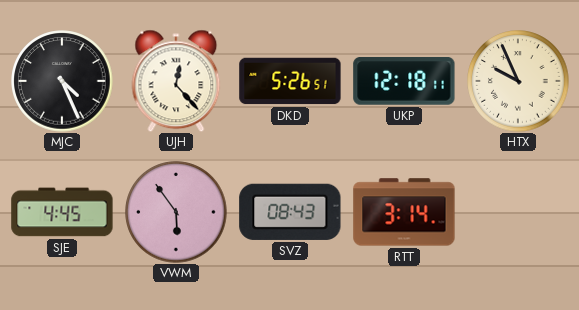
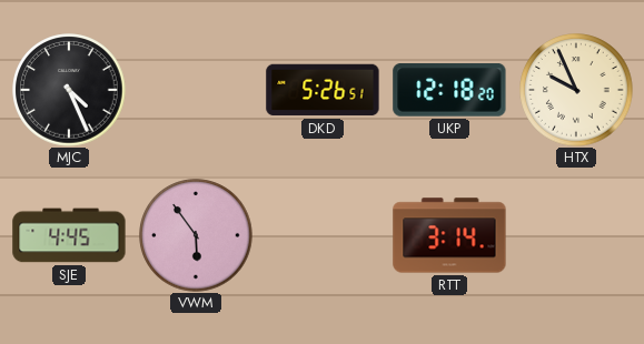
UJH: 12:23 -> none (176, 81)
UKP: 12:18:11 -> 12:18:20 (449, 91)
SVZ: 08:43 -> none (290, 212)
